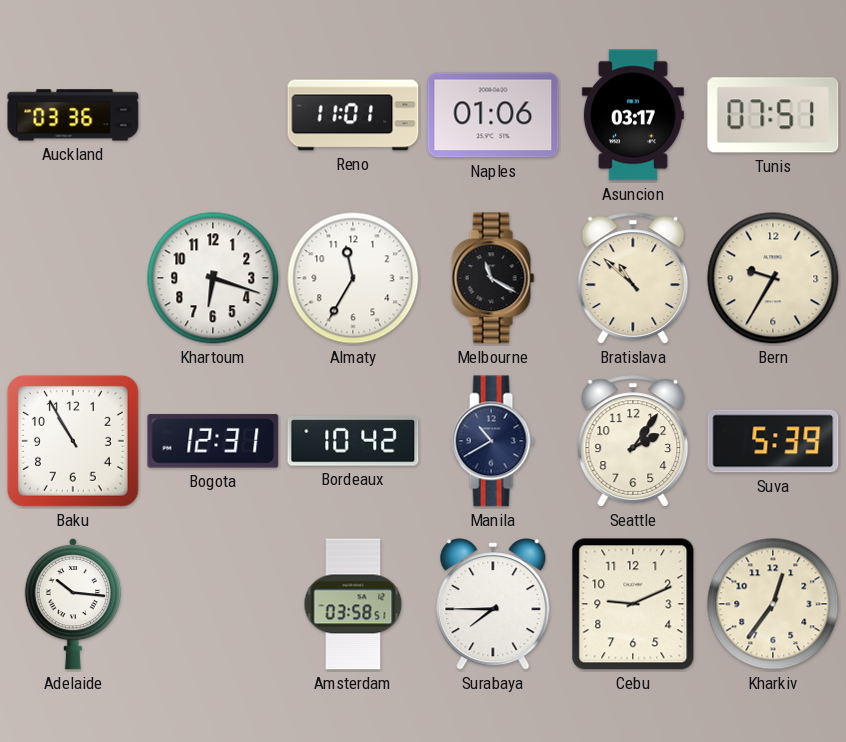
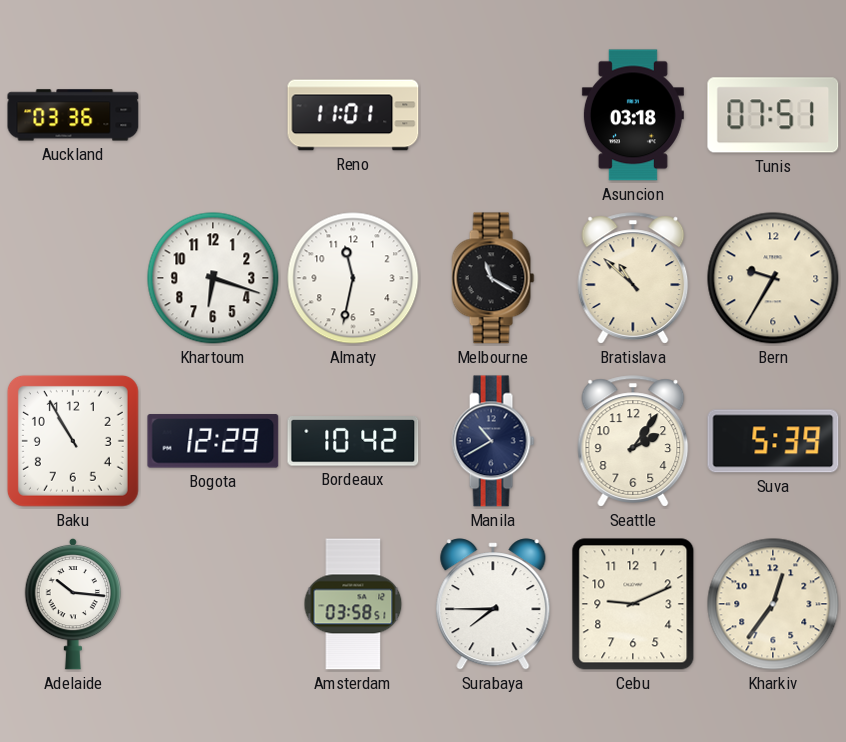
Naples: 01:06 -> none (493, 115)
Asuncion: 03:17 -> 03:18 (633, 115)
Almaty: 11:35 -> 11:32 (353, 278)
Bogota: 12:31 -> 12:29 (213, 441)
